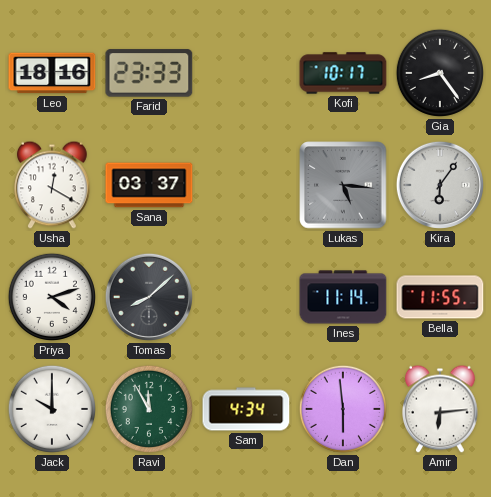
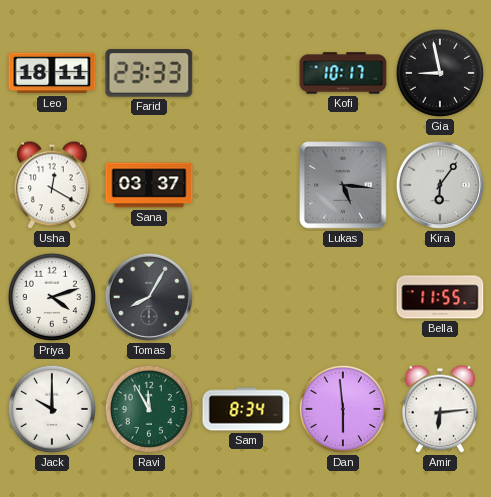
Leo: 18:16 -> 18:11 (52, 73)
Gia: 8:24 -> 8:58 (440, 73)
Tomas: 8:08 -> 8:05 (149, 297)
Ines: 11:14 -> none (343, 297)
Sam: 4:34 -> 8:34 (246, 409)
